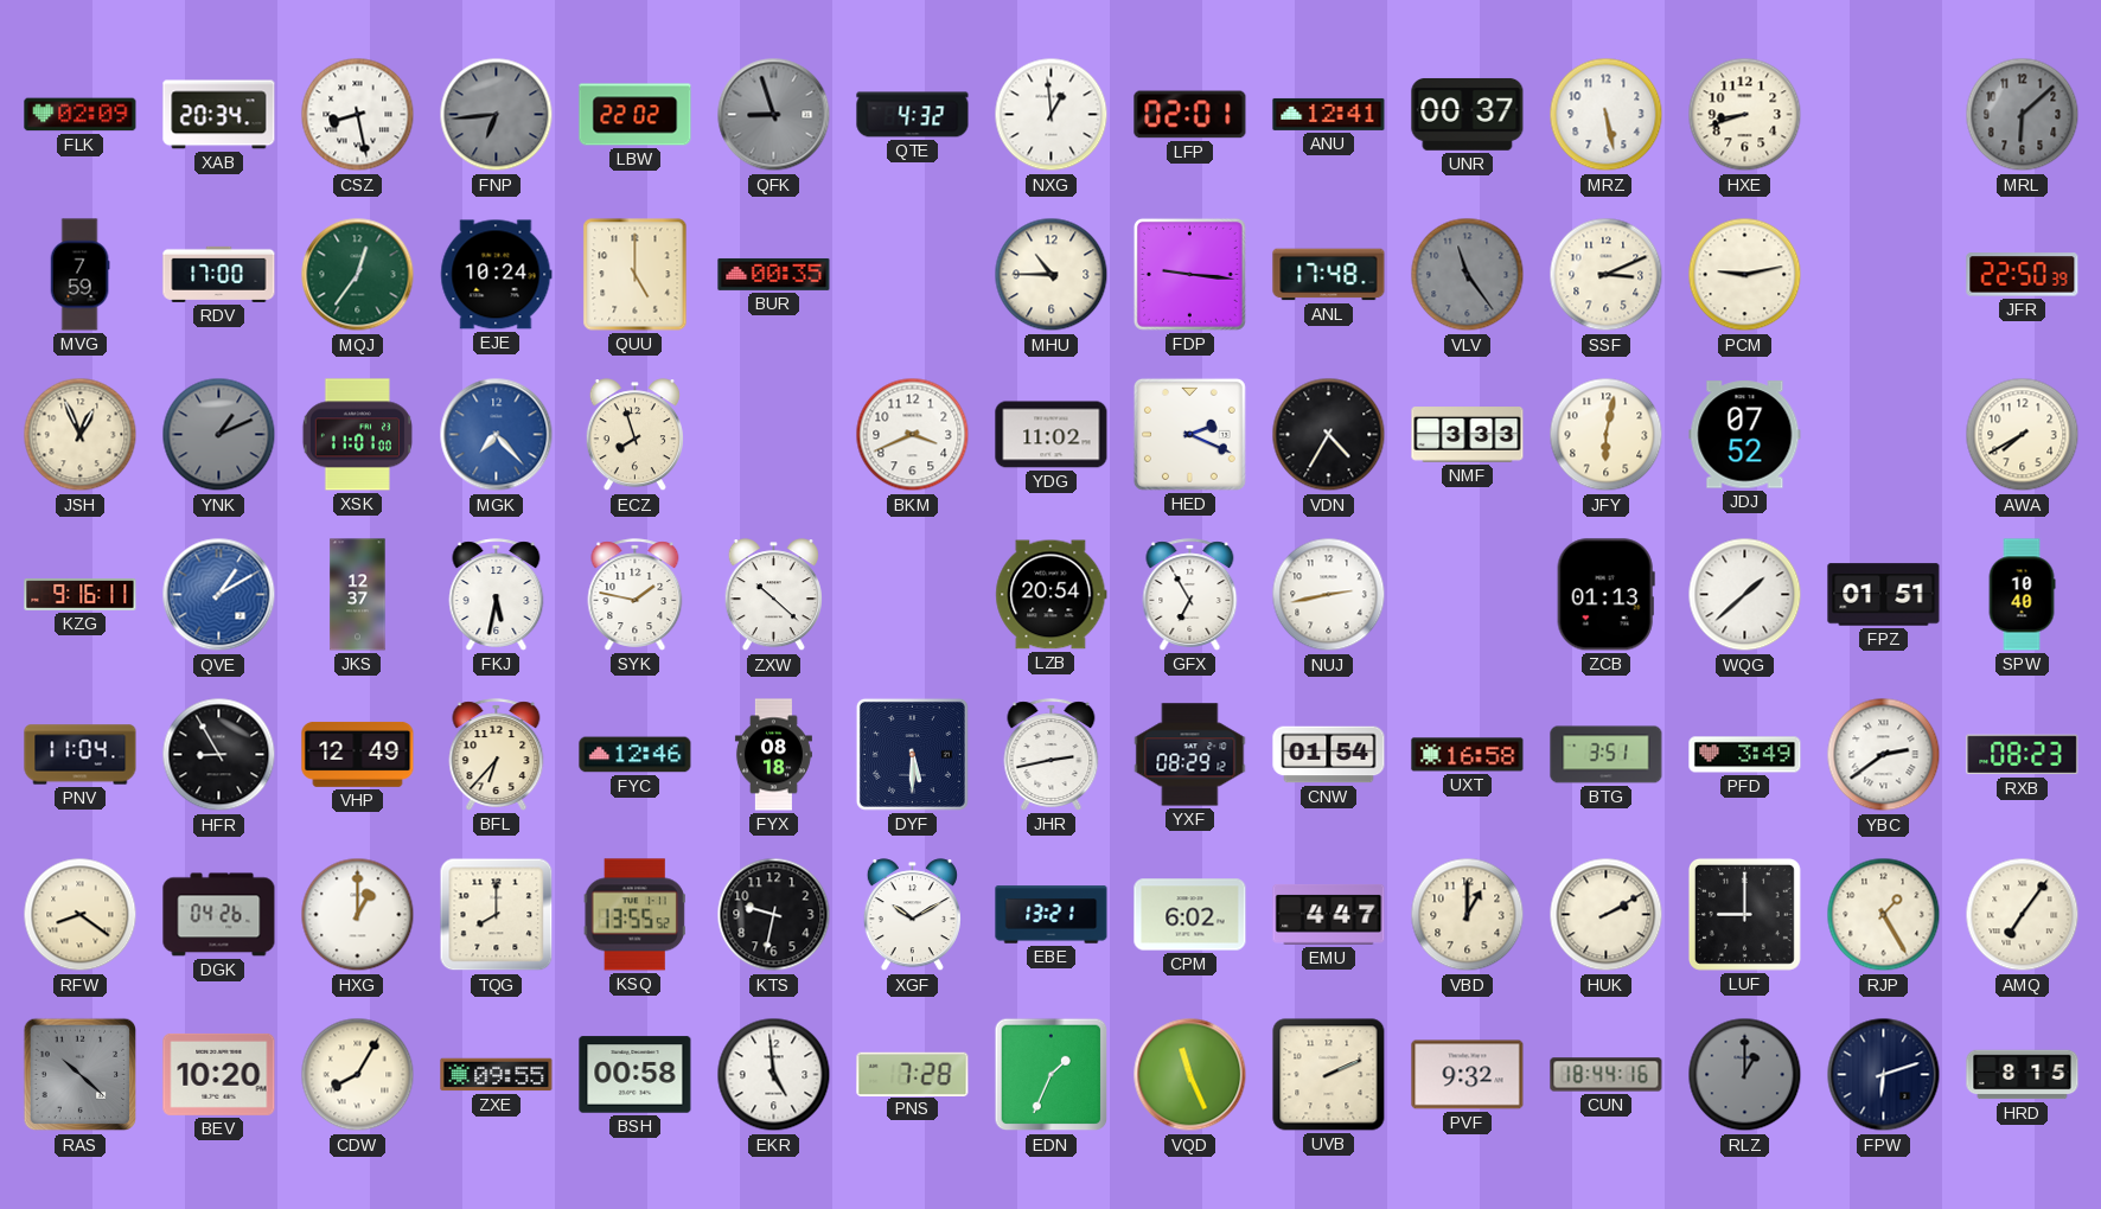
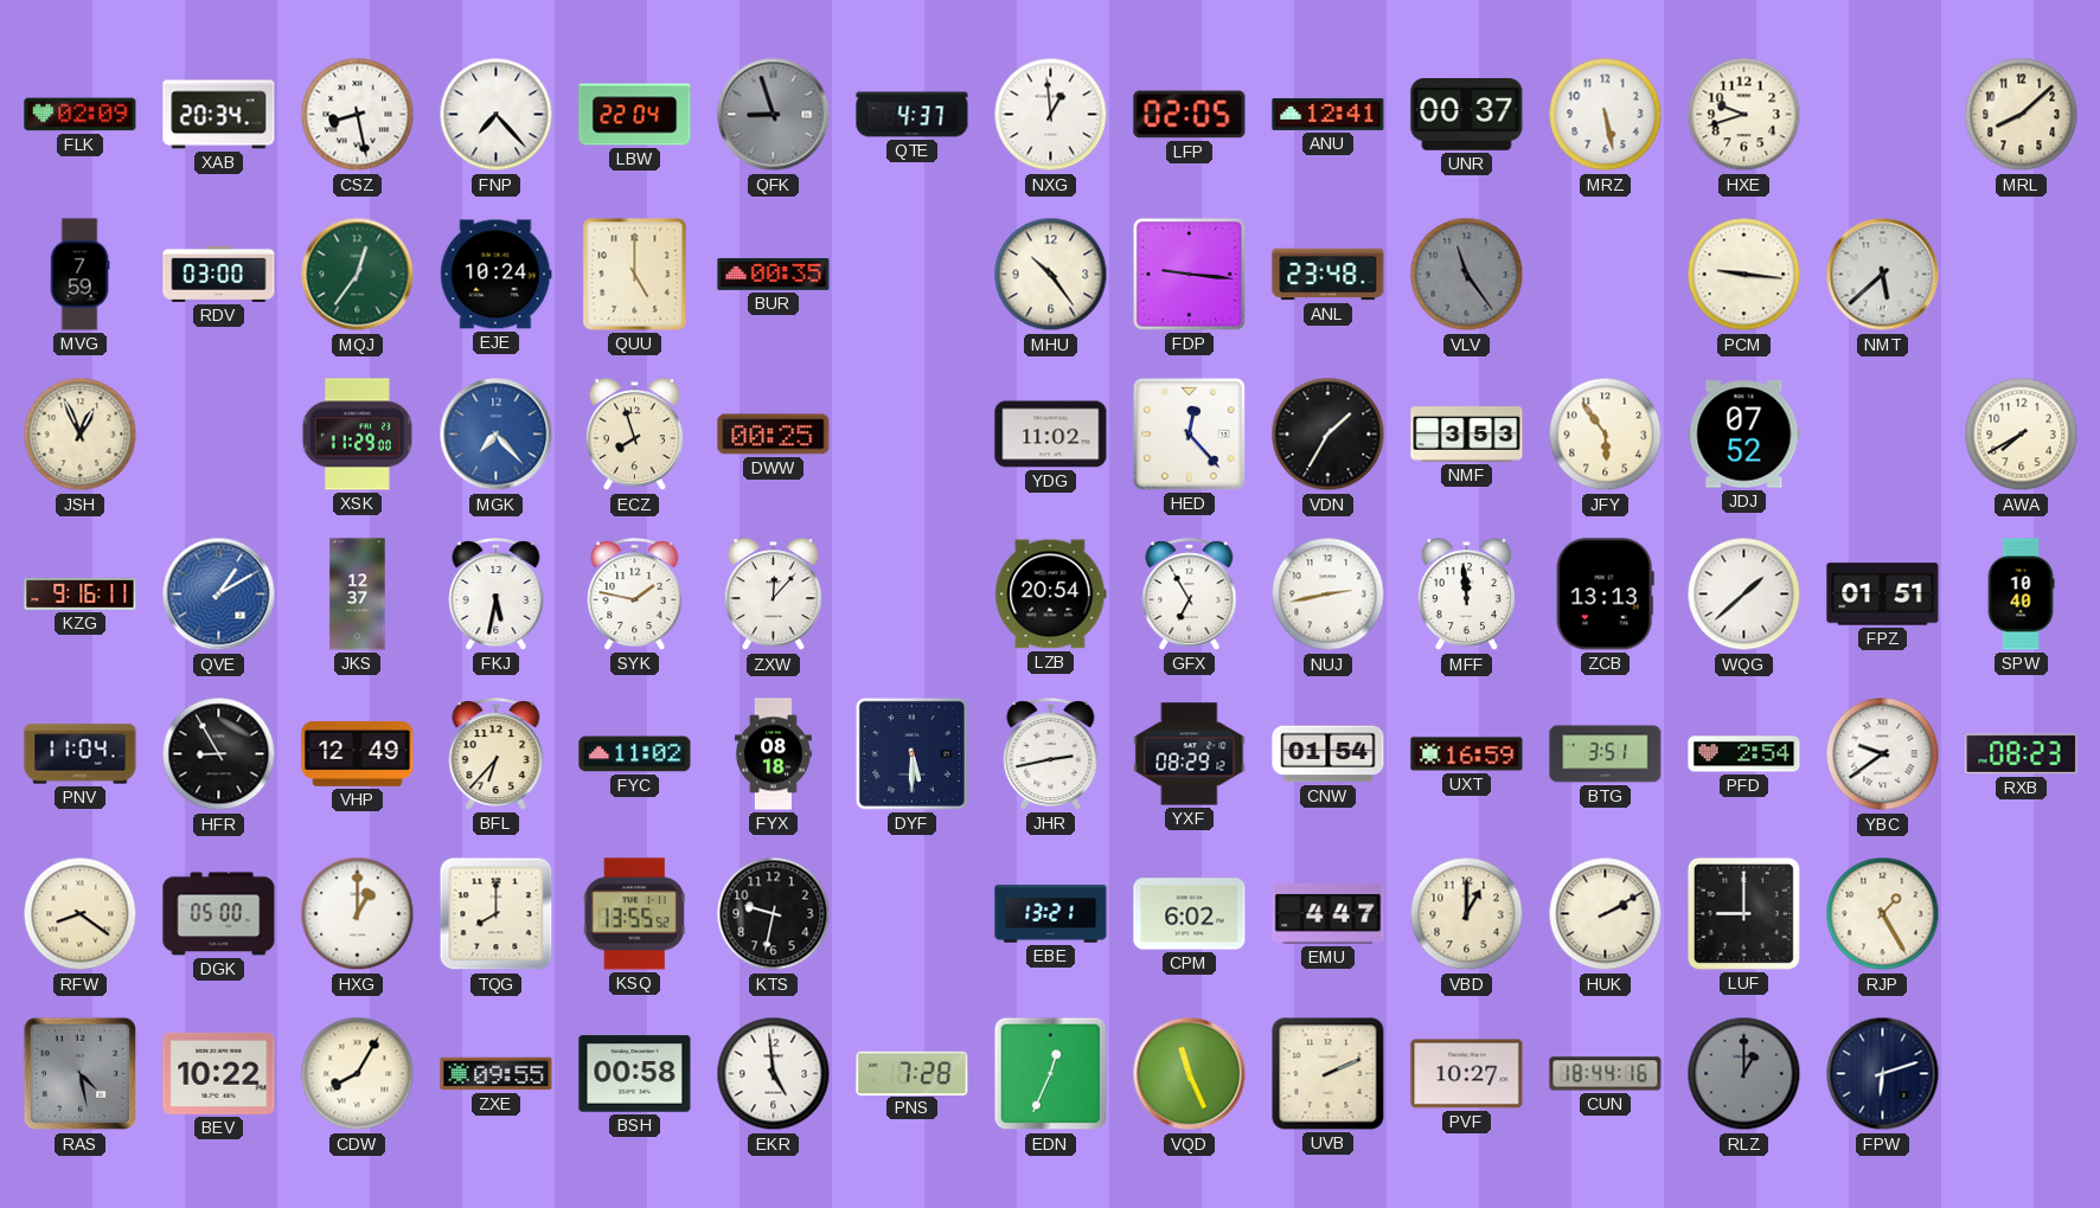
FNP: 6:44 -> 7:23 (497, 115)
FNP dial: grey -> white (497, 115)
LBW: 22:02 -> 22:04 (635, 115)
QTE: 4:32 -> 4:37 (913, 115)
LFP: 02:01 -> 02:05 (1190, 115)
HXE: 8:42 -> 9:42 (1744, 115)
MRL: 6:08 -> 8:08 (2022, 115)
MRL dial: grey -> cream (2022, 115)
RDV: 17:00 -> 03:00 (219, 274)
MHU: 10:45 -> 10:24 (1051, 275)
ANL: 17:48 -> 23:48 (1328, 275)
SSF: 3:11 -> none (1607, 275)
PCM: 9:13 -> 9:16 (1744, 275)
NMT: none -> 5:38 (1883, 275)
JFR: 22:50 -> none (2023, 275)
YNK: 1:11 -> none (219, 435)
XSK: 11:01 -> 11:29 (357, 435)
DWW: none -> 00:25 (774, 435)
BKM: 3:41 -> none (913, 435)
HED: 2:19 -> 12:23 (1189, 433)
VDN: 4:35 -> 1:35 (1328, 435)
NMF: 3:33 -> 3:53 (1467, 435)
JFY: 6:02 -> 5:54 (1606, 435)
ZXW: 10:22 -> 12:07 (773, 595)
MFF: none -> 11:59 (1466, 595)
ZCB: 01:13 -> 13:13 (1605, 595)
FYC: 12:46 -> 11:02 (635, 754)
UXT: 16:58 -> 16:59 (1467, 754)
PFD: 3:49 -> 2:54 (1744, 754)
YBC: 2:39 -> 9:39 (1883, 754)
DGK: 04:26 -> 05:00 (219, 914)
XGF: 10:10 -> none (912, 915)
AMQ: 7:06 -> none (2023, 915)
RAS: 10:22 -> 4:28 (81, 1074)
BEV: 10:20 -> 10:22 (219, 1073)
EDN: 1:34 -> 12:34 (1051, 1074)
PVF: 9:32 -> 10:27 (1467, 1074)
HRD: 8:15 -> none (2023, 1075)
